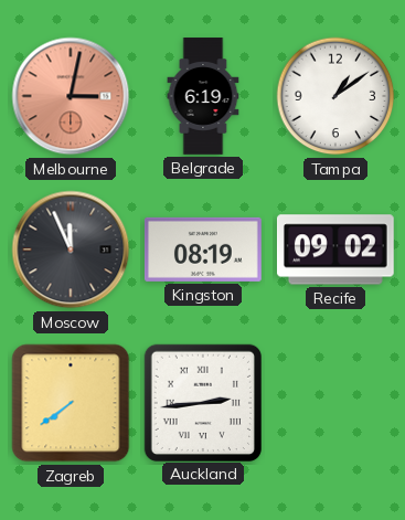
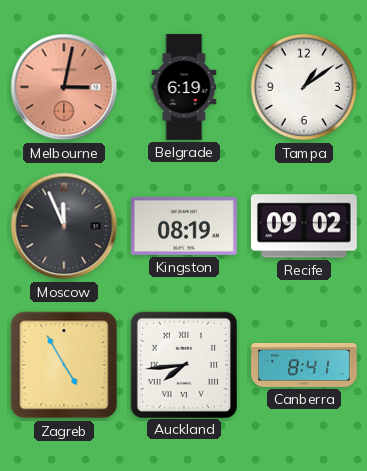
Zagreb: 7:39 -> 4:55 (64, 365)
Auckland: 2:44 -> 7:44 (183, 364)
Canberra: none -> 8:41 (304, 365)
